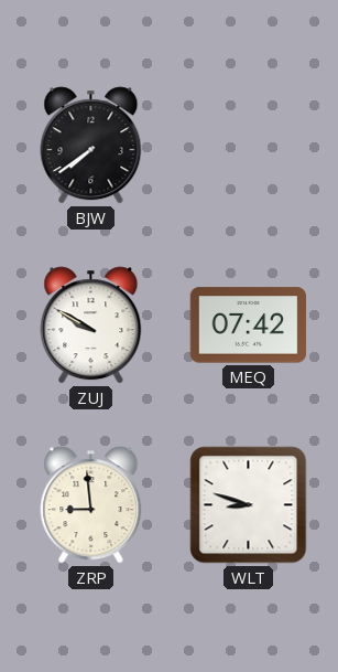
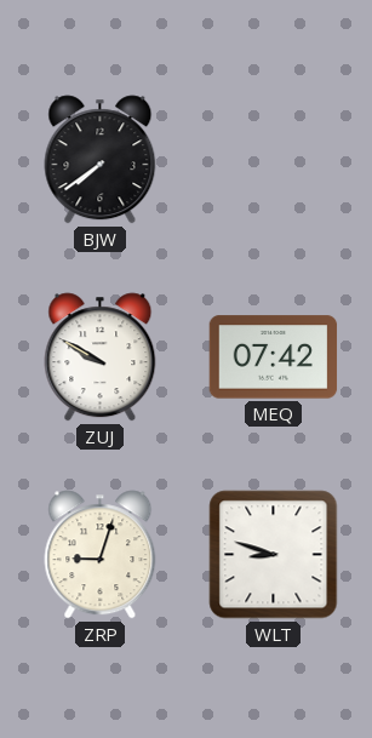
ZRP: 8:59 -> 9:03 (101, 555)
